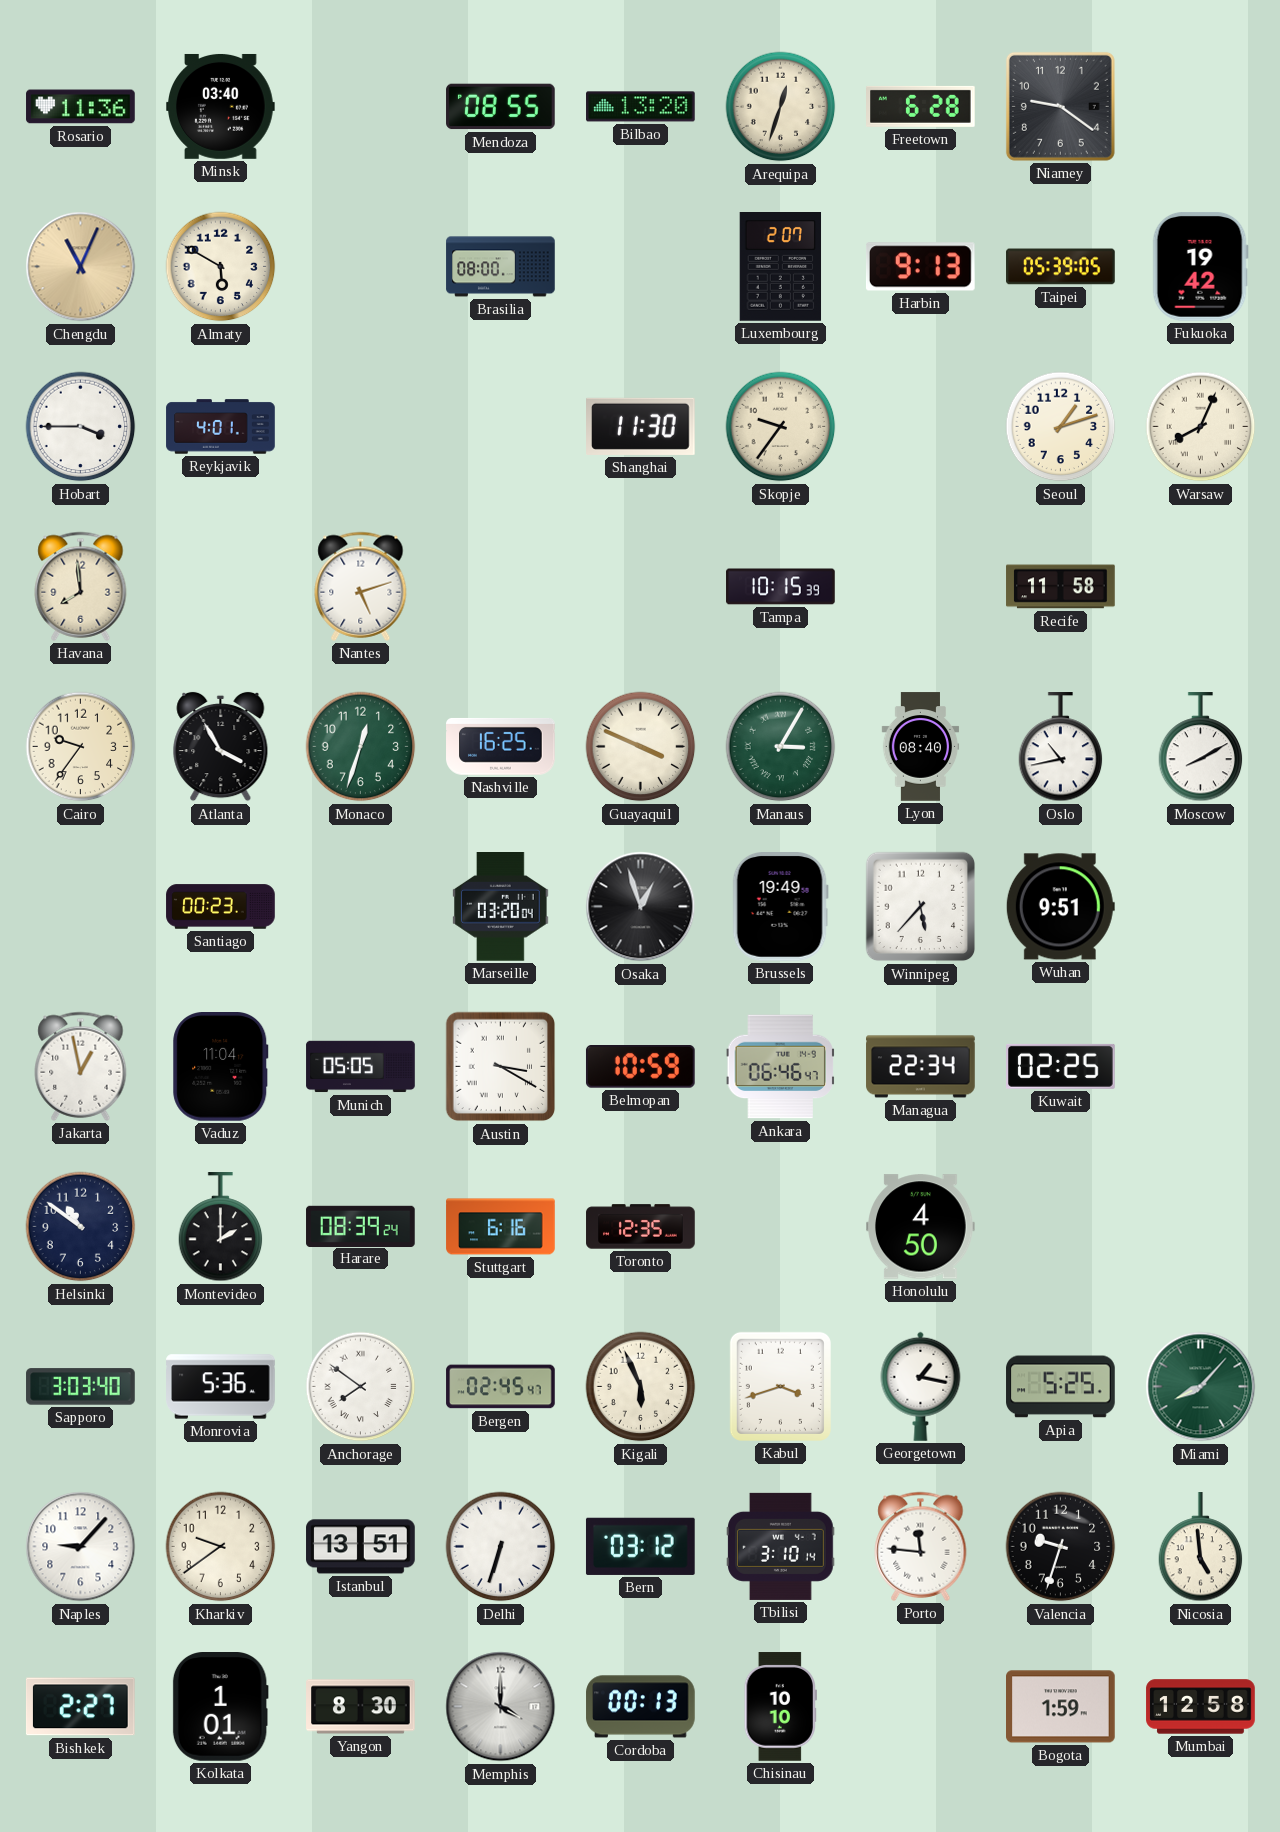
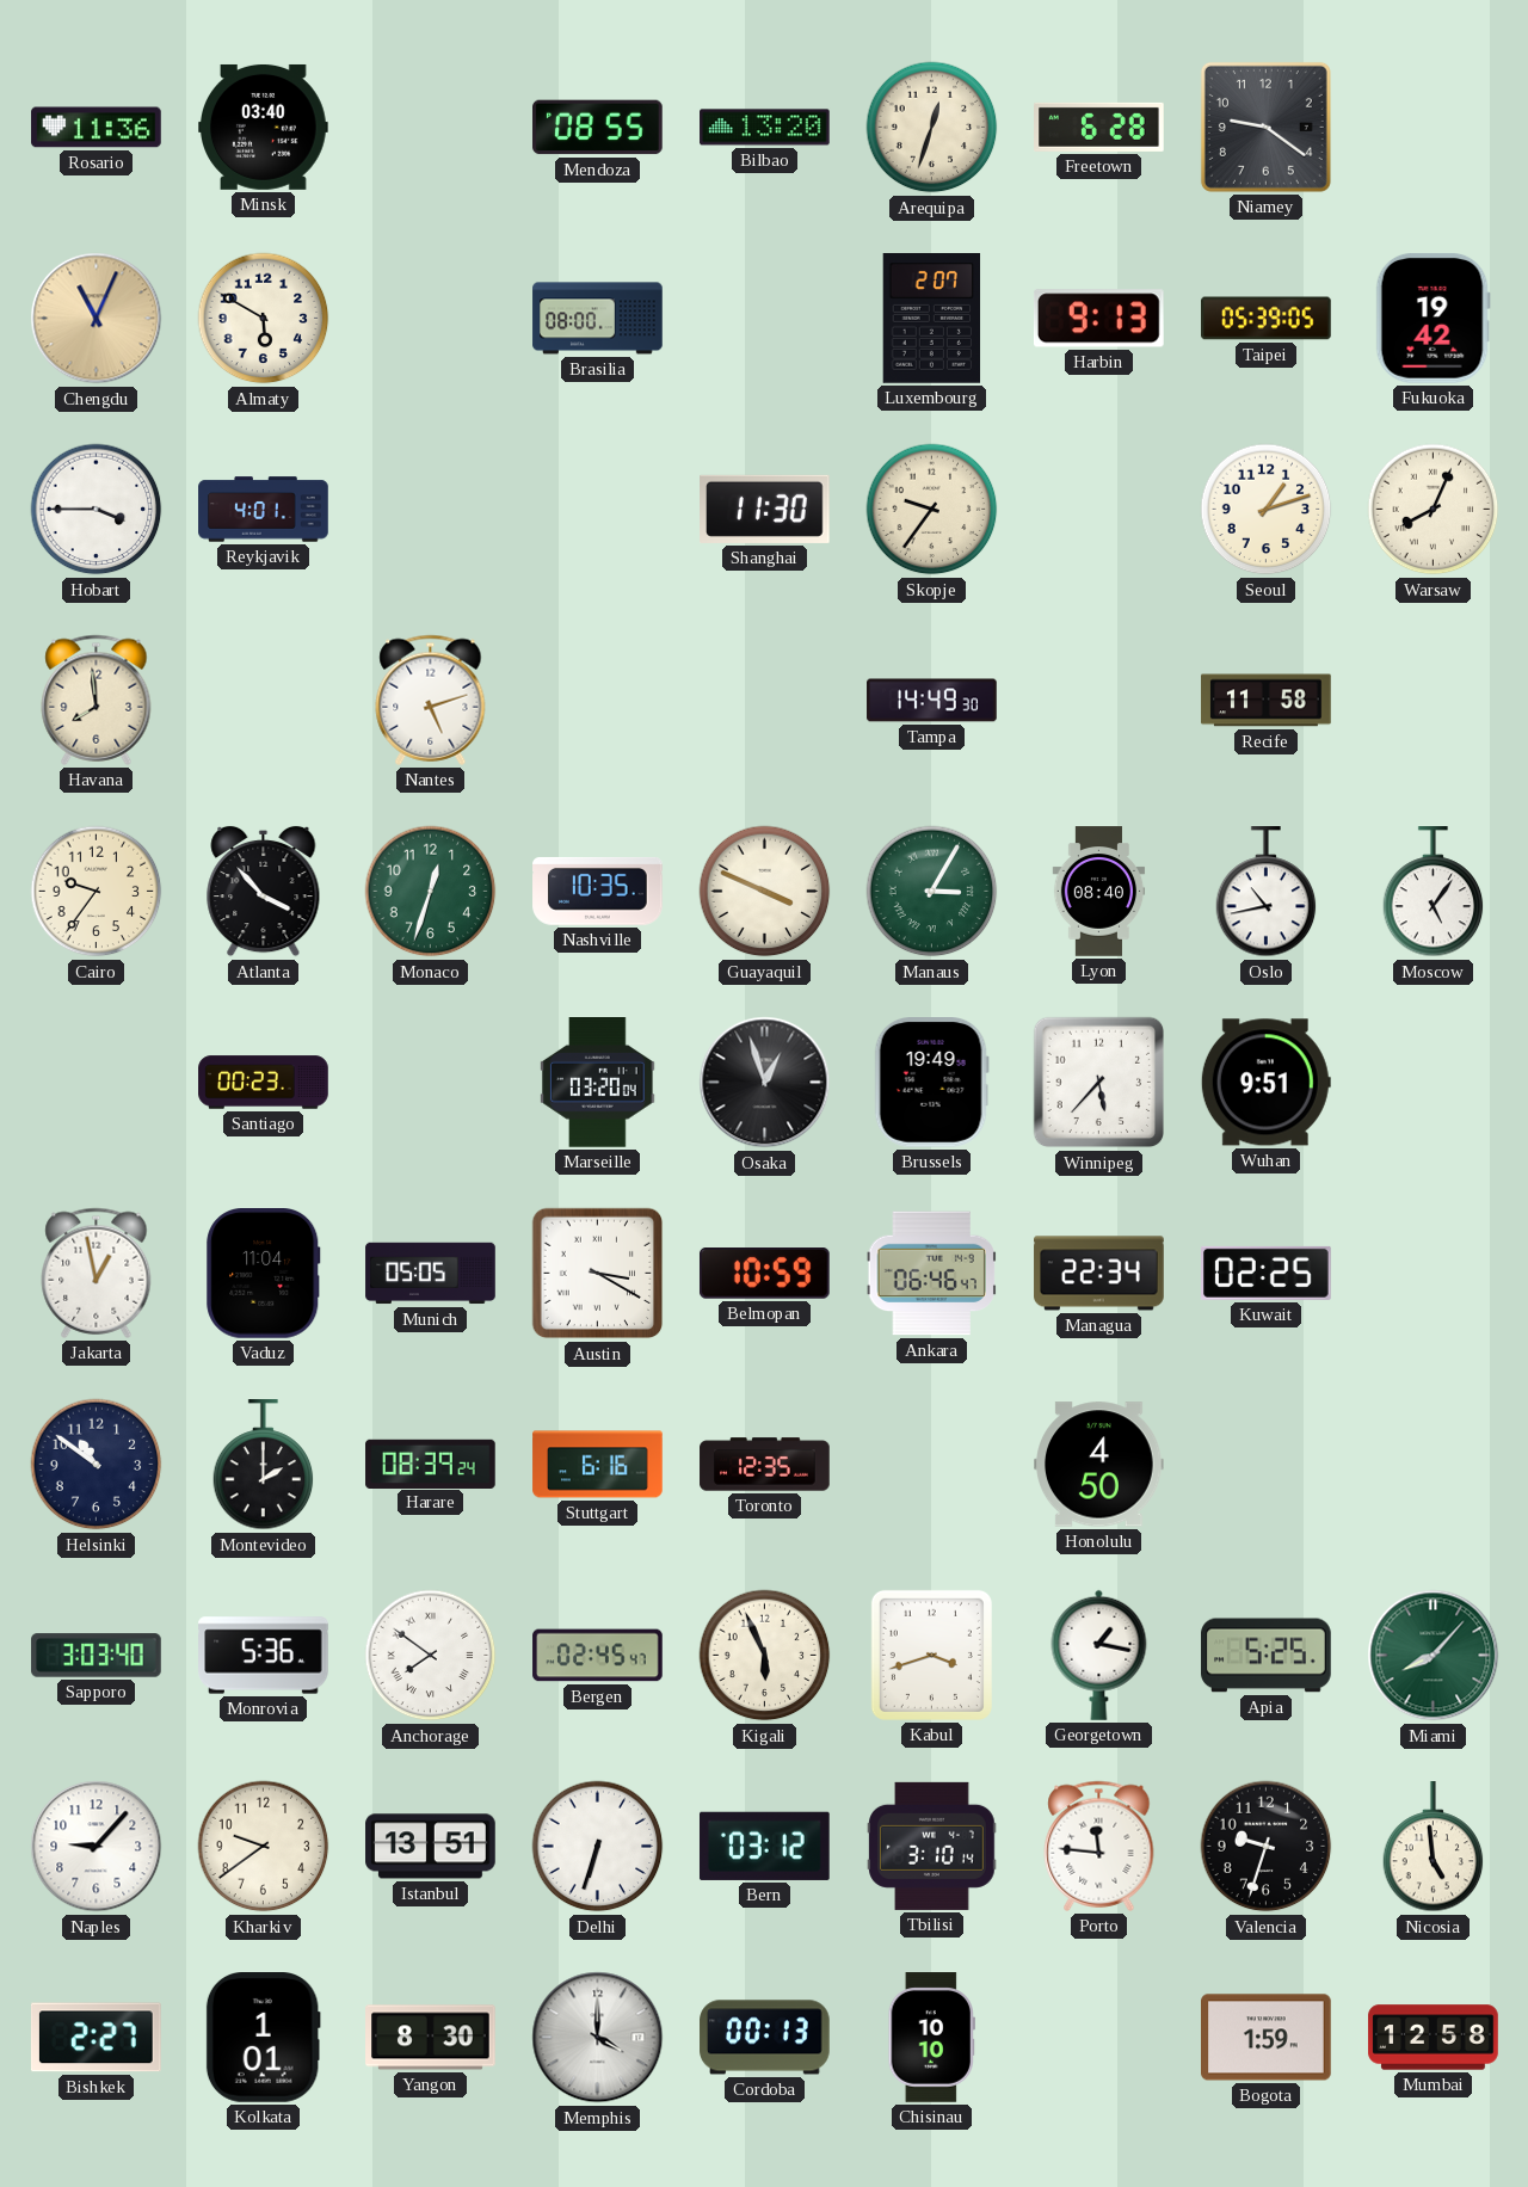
Tampa: 10:15 -> 14:49 (932, 701)
Atlanta: 3:55 -> 3:53 (264, 892)
Nashville: 16:25 -> 10:35 (598, 892)
Moscow: 8:10 -> 5:06 (1434, 892)
